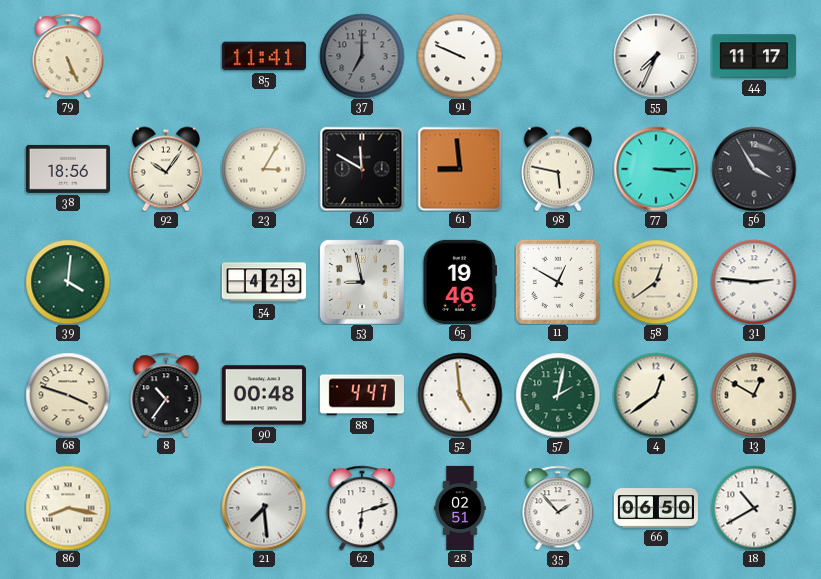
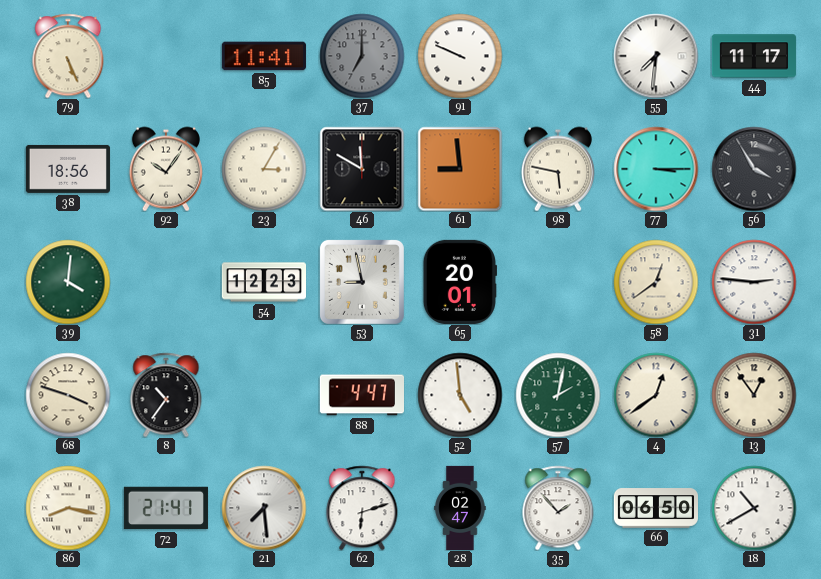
55: 7:34 -> 7:31 (656, 56)
54: 4:23 -> 12:23 (263, 282)
65: 19:46 -> 20:01 (459, 282)
11: 12:50 -> none (558, 282)
90: 00:48 -> none (264, 395)
13: 12:50 -> 12:54 (754, 395)
72: none -> 21:41 (166, 508)
28: 02:51 -> 02:47 (460, 507)
